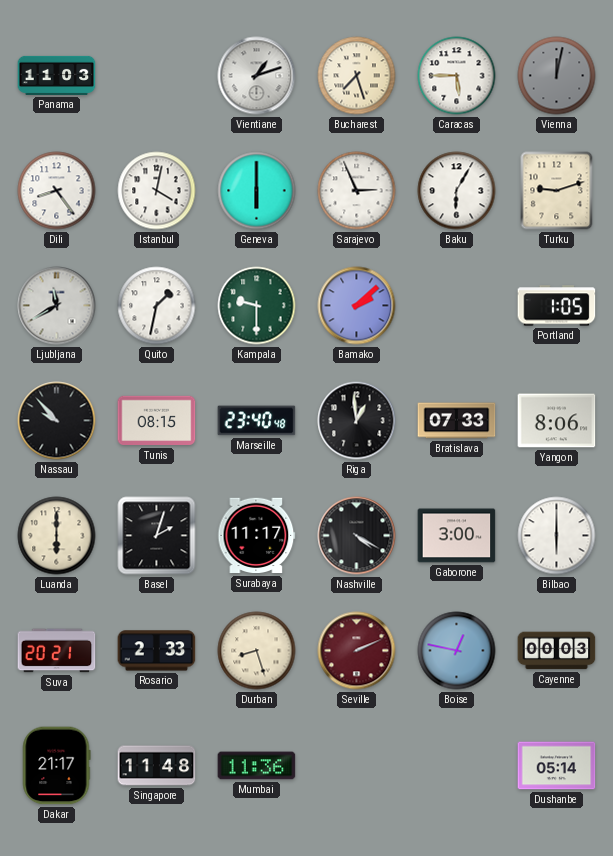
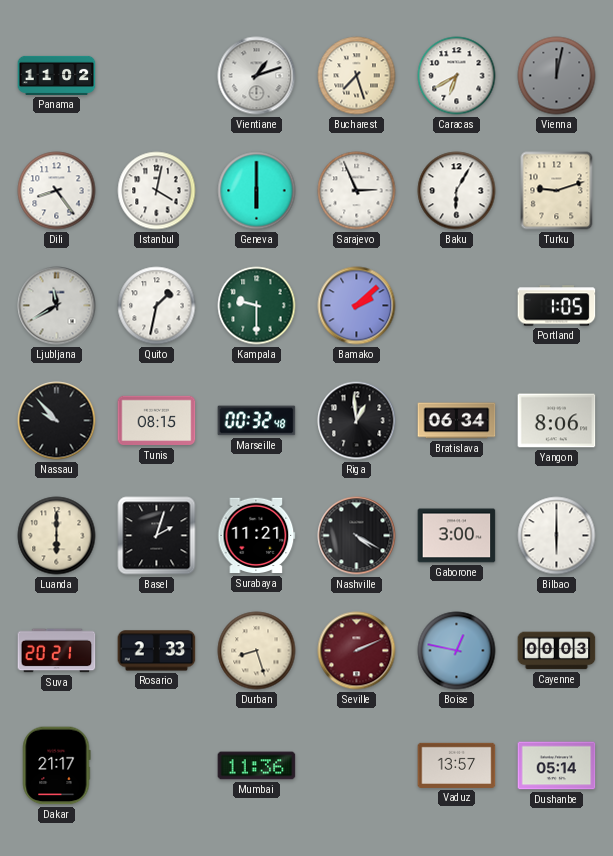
Panama: 11:03 -> 11:02 (57, 75)
Caracas: 5:45 -> 6:40 (457, 76)
Marseille: 23:40 -> 00:32 (257, 421)
Bratislava: 07:33 -> 06:34 (457, 421)
Surabaya: 11:17 -> 11:21 (257, 536)
Singapore: 11:48 -> none (157, 766)
Vaduz: none -> 13:57 (457, 765)
